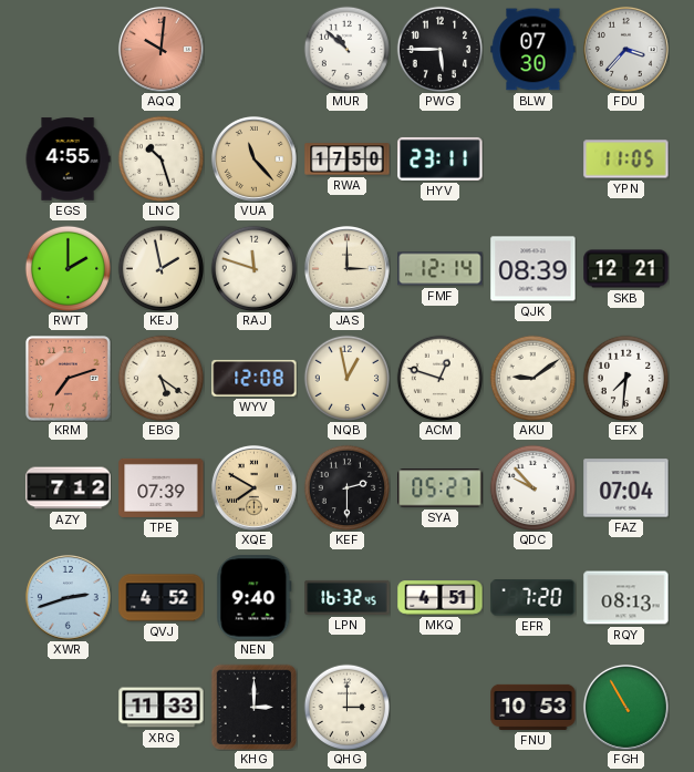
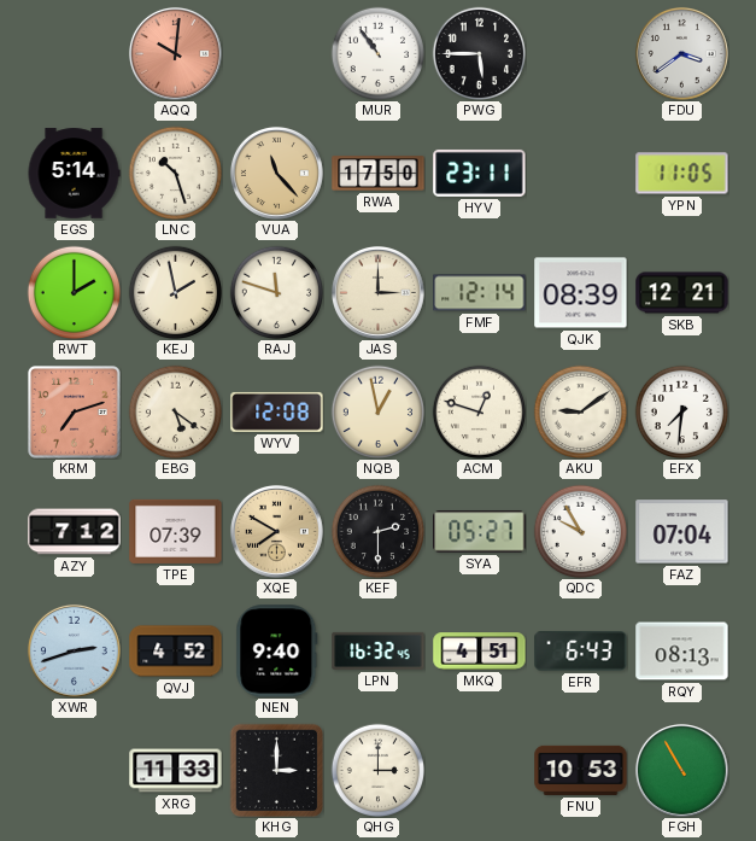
MUR: 10:52 -> 10:54 (377, 53)
BLW: 07:30 -> none (534, 50)
FDU: 3:37 -> 3:39 (681, 53)
EGS: 4:55 -> 5:14 (74, 174)
QDC: 9:53 -> 9:55 (580, 531)
EFR: 7:20 -> 6:43 (581, 652)
